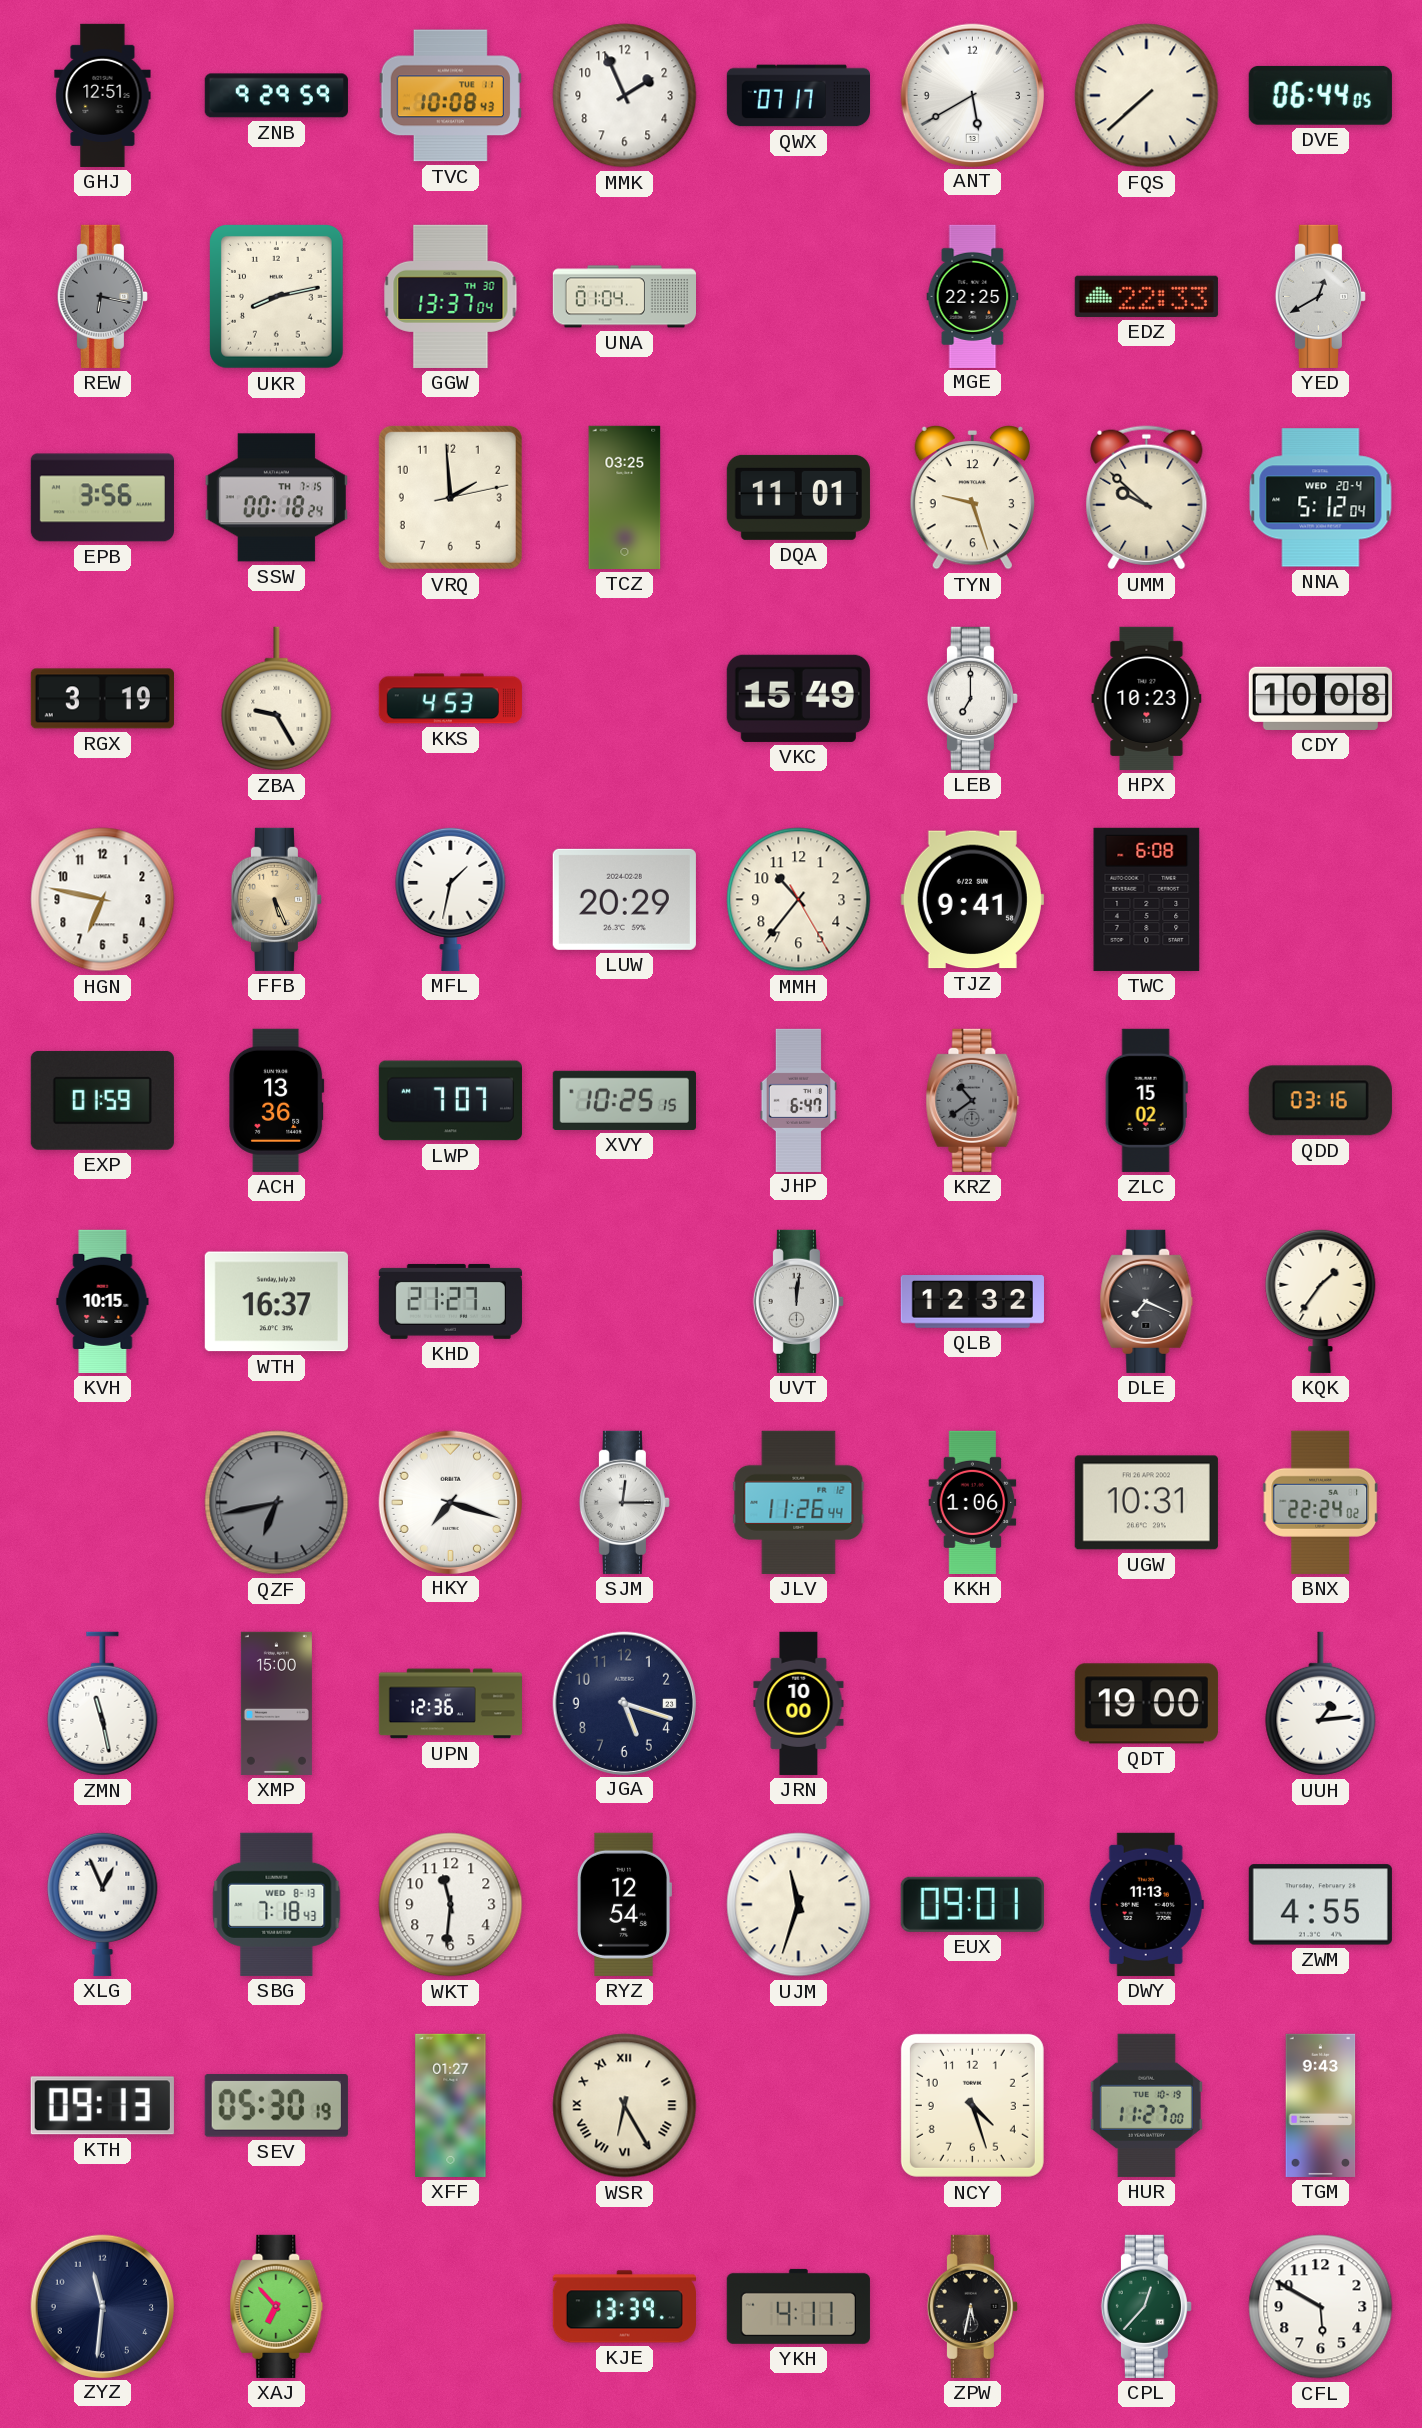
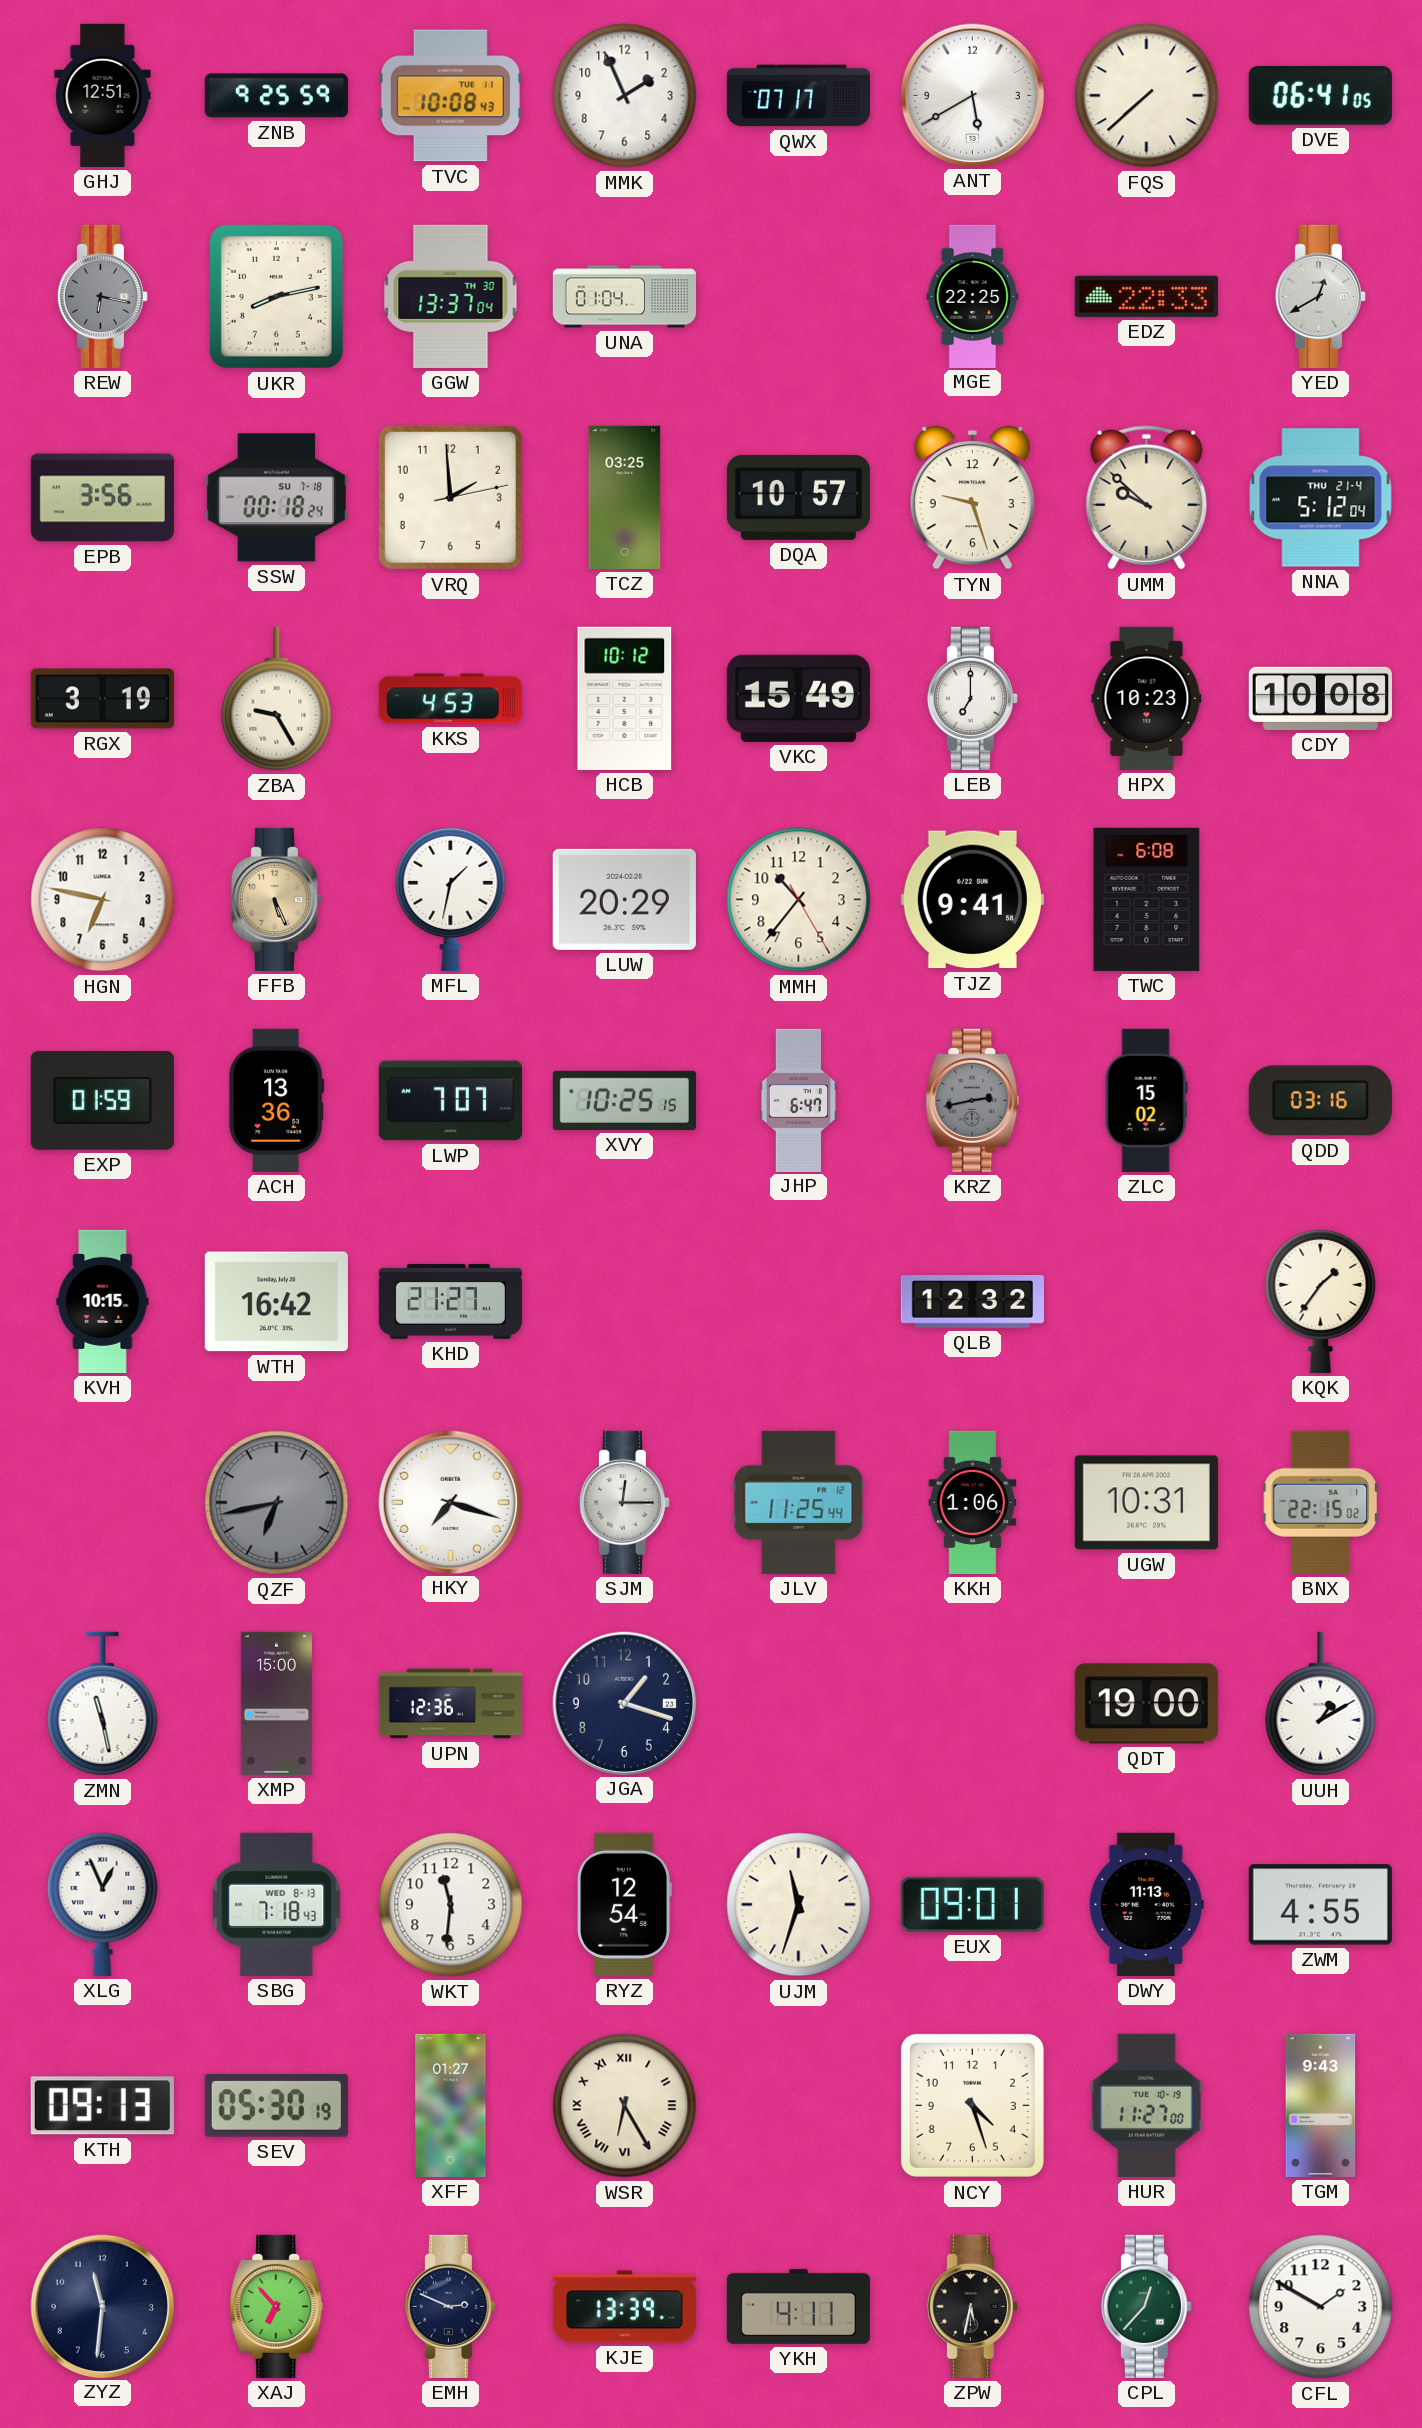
ZNB: 9:29 -> 9:25 (276, 96)
DVE: 06:44 -> 06:41 (1320, 95)
SSW date: TH 7-15 -> SU 7-18 (276, 498)
DQA: 11:01 -> 10:57 (798, 497)
NNA date: WED 20-4 -> THU 21-4 (1321, 498)
HCB: none -> 10:12 (625, 698)
KRZ: 10:39 -> 2:43 (973, 1100)
WTH: 16:37 -> 16:42 (276, 1302)
UVT: 12:01 -> none (798, 1301)
DLE: 7:19 -> none (1147, 1301)
JLV: 11:26 -> 11:25 (799, 1502)
BNX: 22:24 -> 22:15 (1321, 1502)
JGA: 5:18 -> 1:18 (624, 1703)
JRN: 10:00 -> none (799, 1703)
UUH: 1:14 -> 1:10 (1321, 1704)
EMH: none -> 2:49 (450, 2306)
CFL: 5:50 -> 1:50 (1321, 2307)
